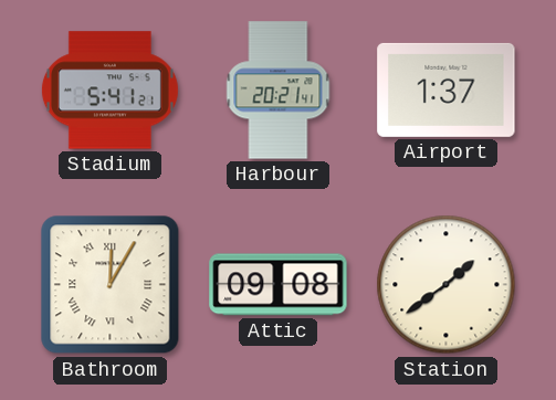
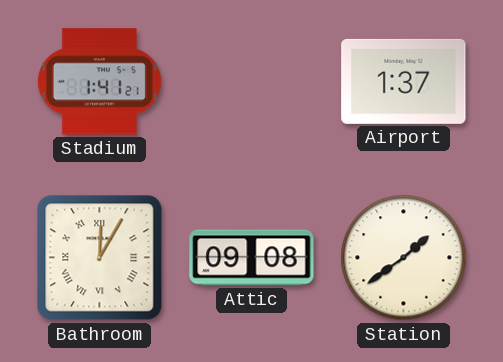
Stadium: 5:41 -> 1:41 (99, 82)
Harbour: 20:21 -> none (279, 91)
